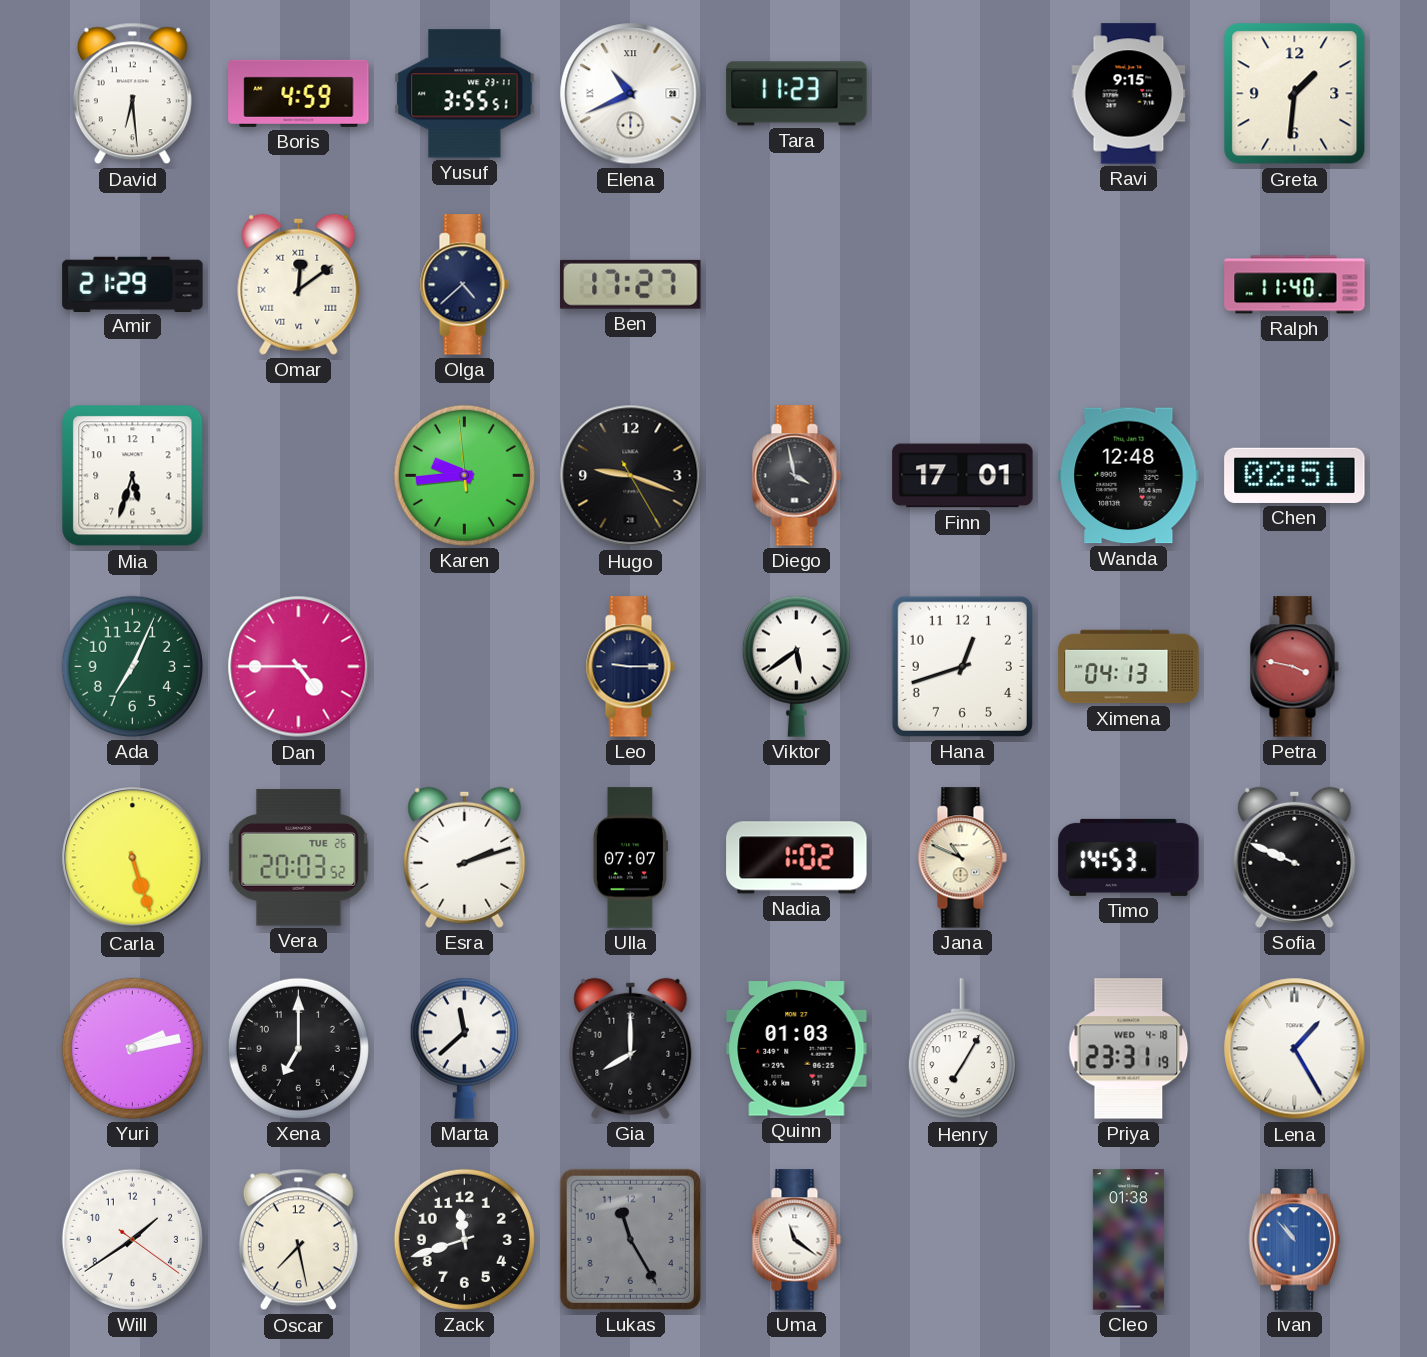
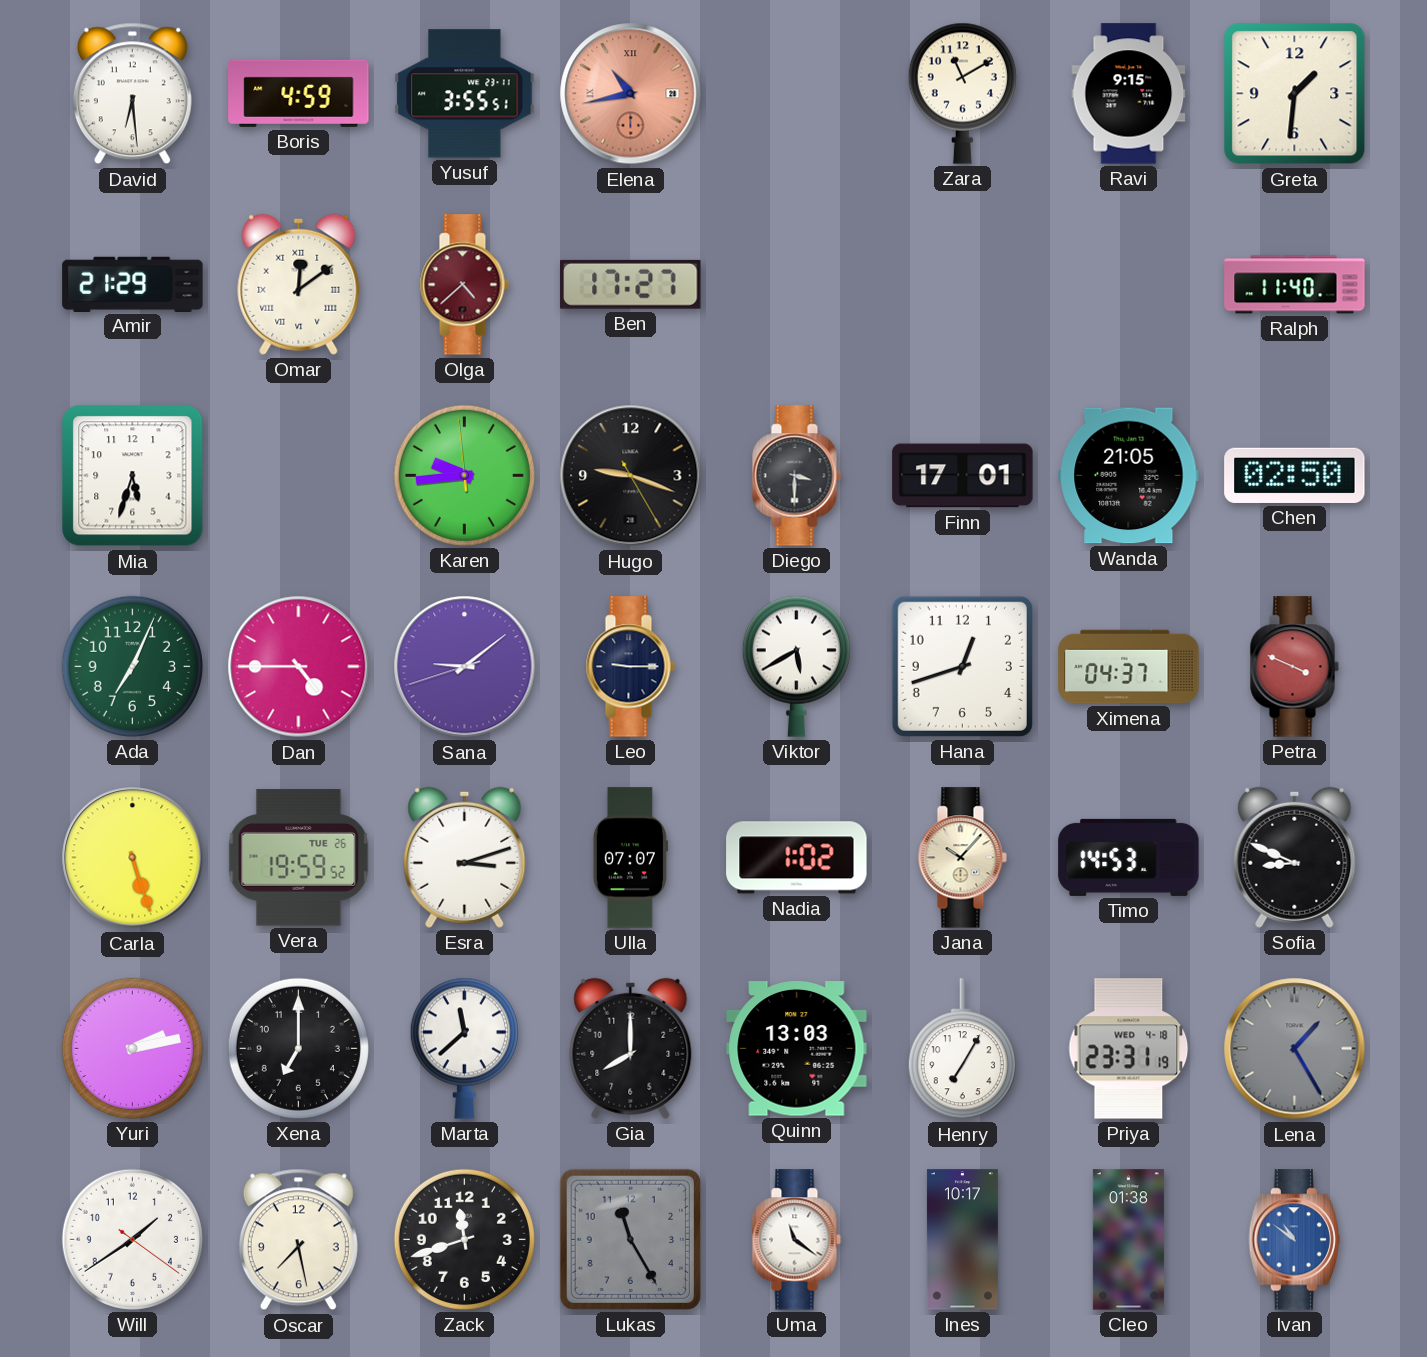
Elena: 10:41 -> 10:43 (631, 94)
Elena dial: white -> salmon (631, 94)
Tara: 11:23 -> none (797, 94)
Zara: none -> 11:10 (962, 93)
Olga dial: navy -> burgundy (464, 285)
Diego: 3:58 -> 3:30 (796, 476)
Wanda: 12:48 -> 21:05 (1129, 476)
Chen: 02:51 -> 02:50 (1295, 475)
Sana: none -> 9:08 (465, 667)
Viktor: 5:39 -> 5:40 (796, 666)
Ximena: 04:13 -> 04:37 (1129, 667)
Petra: 3:47 -> 3:49 (1294, 667)
Vera: 20:03 -> 19:59 (299, 858)
Esra: 2:12 -> 3:12 (465, 857)
Jana: 10:49 -> 10:07 (962, 858)
Sofia: 9:49 -> 8:49 (1295, 857)
Quinn: 01:03 -> 13:03 (797, 1049)
Lena dial: white -> grey (1295, 1049)
Ines: none -> 10:17 (962, 1240)
Ivan: 10:53 -> 10:51 (1294, 1240)
